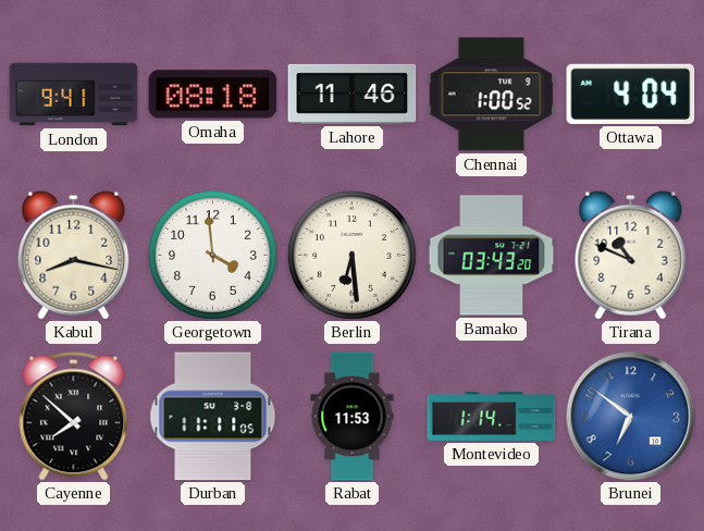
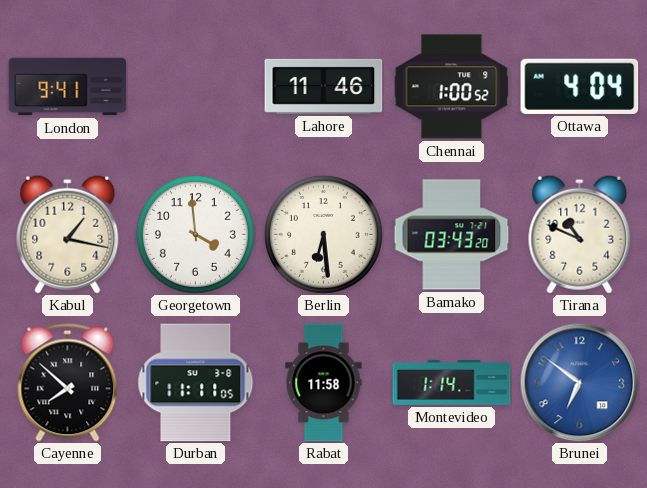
Omaha: 08:18 -> none (213, 95)
Kabul: 8:17 -> 1:17 (68, 234)
Rabat: 11:53 -> 11:58 (324, 383)
